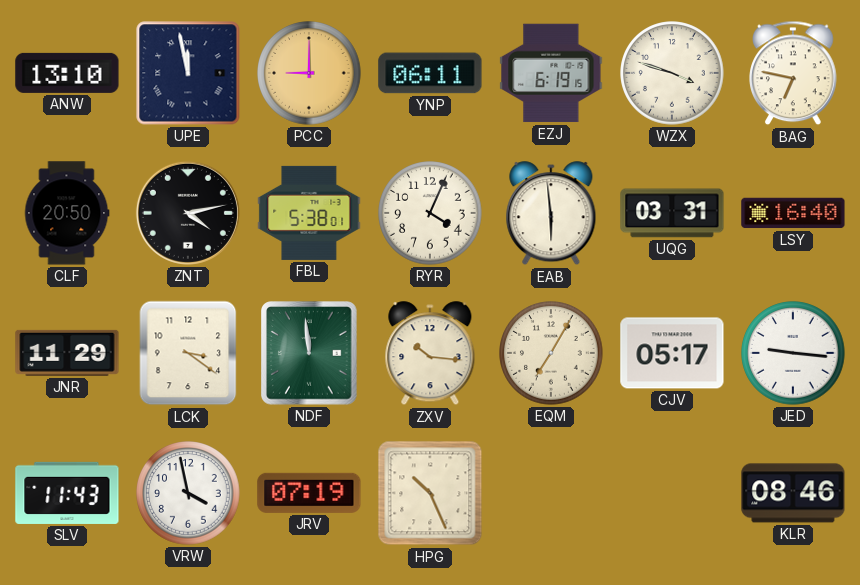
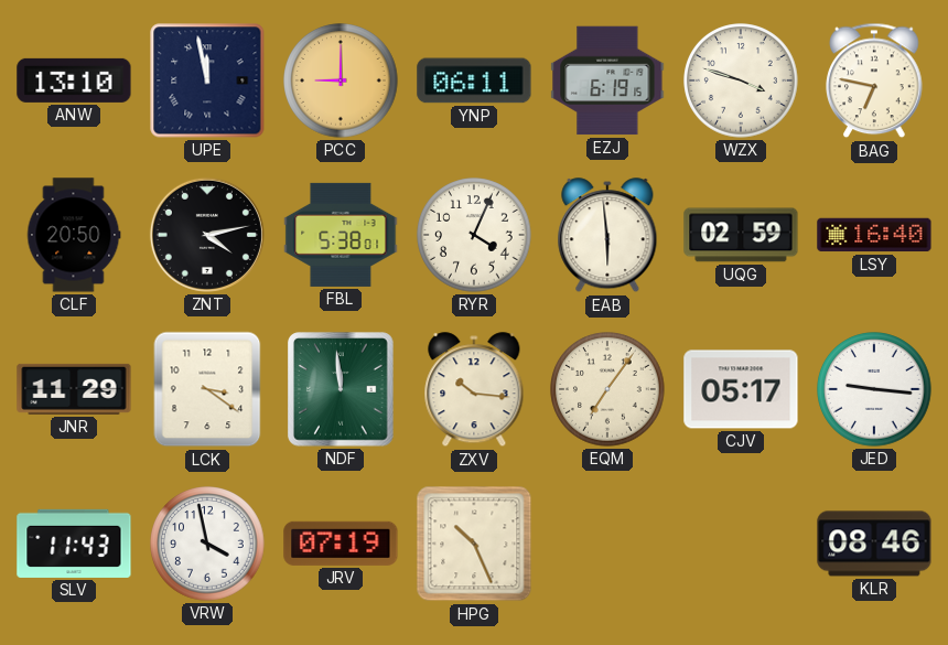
UQG: 03:31 -> 02:59 (741, 235)
EQM: 7:05 -> 7:06 (607, 389)
